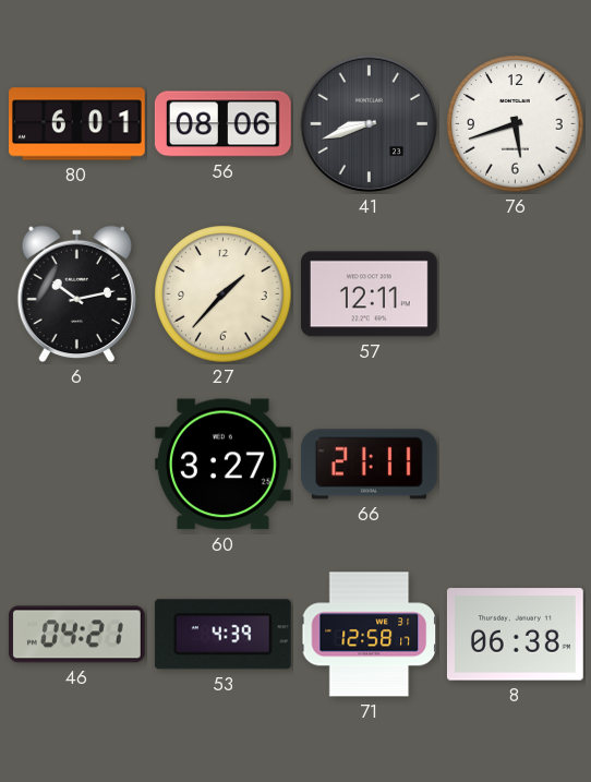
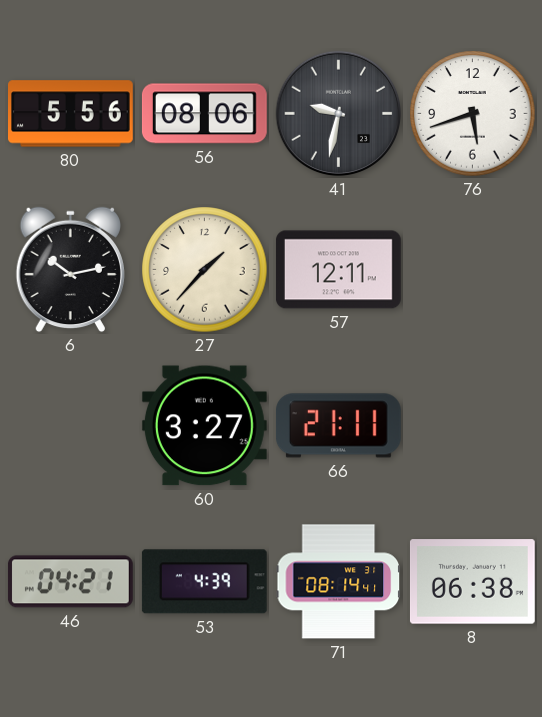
80: 6:01 -> 5:56 (71, 114)
41: 8:42 -> 9:32 (339, 114)
71: 12:58 -> 08:14 (338, 582)
